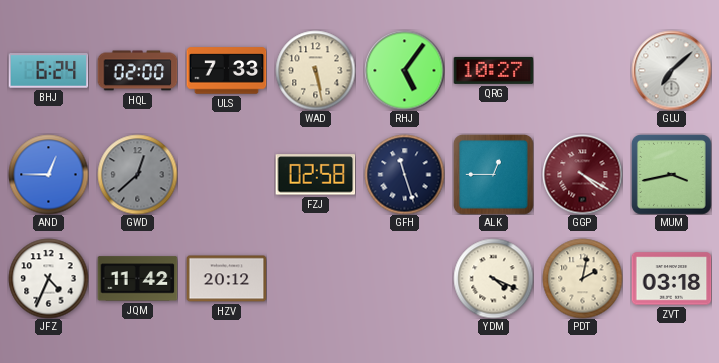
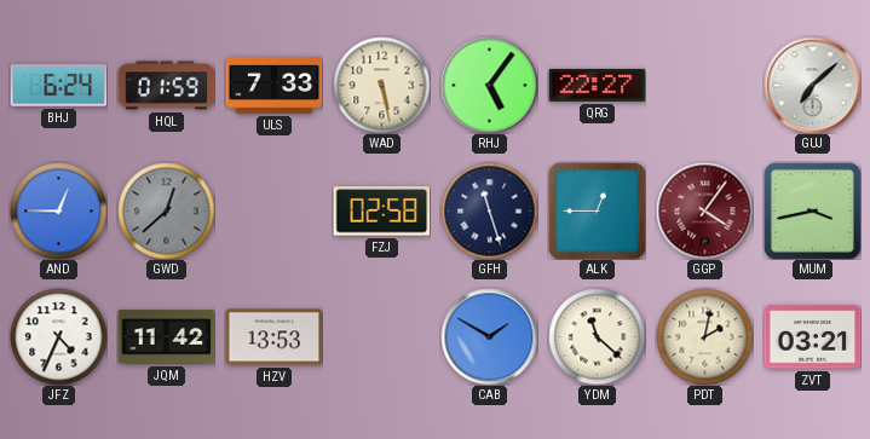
HQL: 02:00 -> 01:59 (166, 86)
QRG: 10:27 -> 22:27 (597, 85)
GGP: 4:20 -> 4:06 (704, 210)
HZV: 20:12 -> 13:53 (273, 337)
CAB: none -> 1:50 (489, 336)
YDM: 4:19 -> 11:22 (597, 336)
ZVT: 03:18 -> 03:21 (812, 337)
